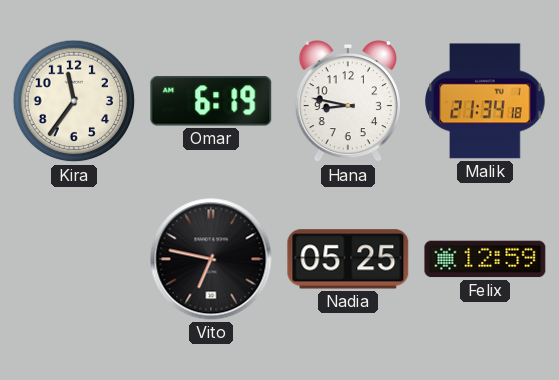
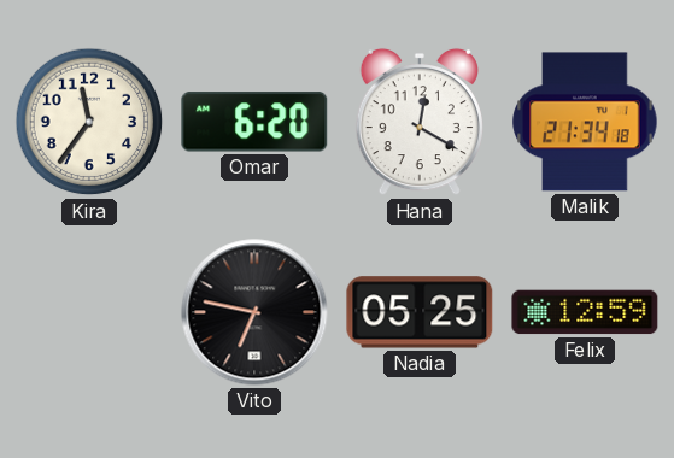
Omar: 6:19 -> 6:20 (254, 122)
Hana: 8:47 -> 12:20 (420, 122)
